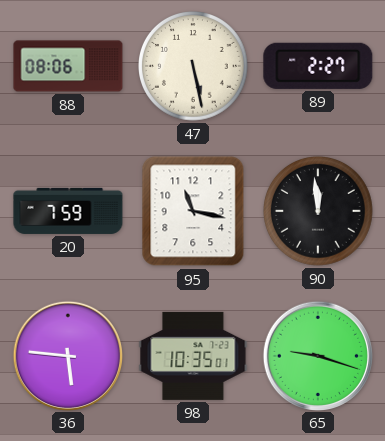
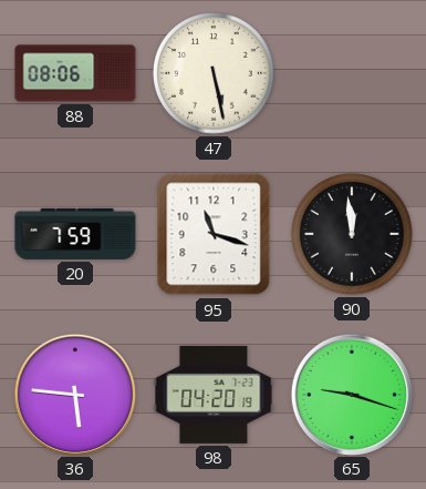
89: 2:27 -> none (318, 66)
95: 11:17 -> 11:18 (214, 234)
98: 10:35 -> 04:20 (214, 395)
